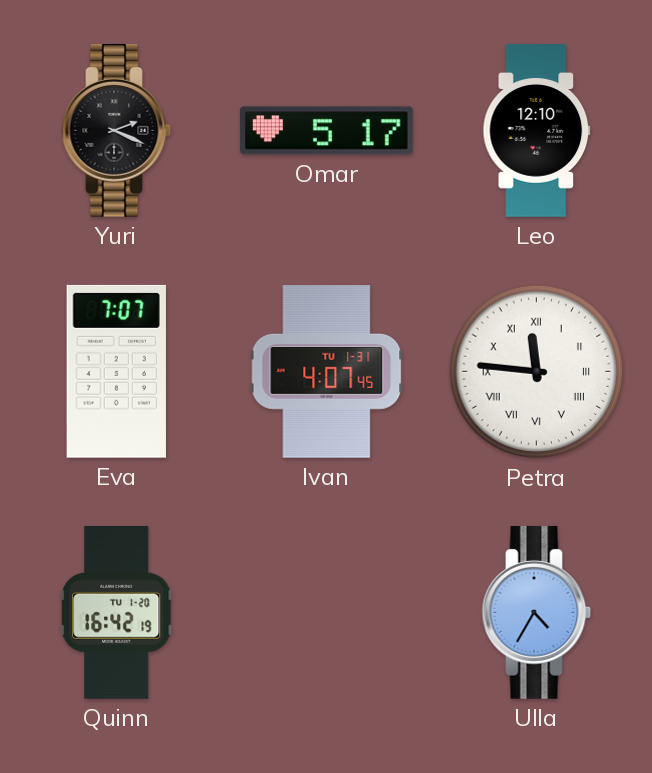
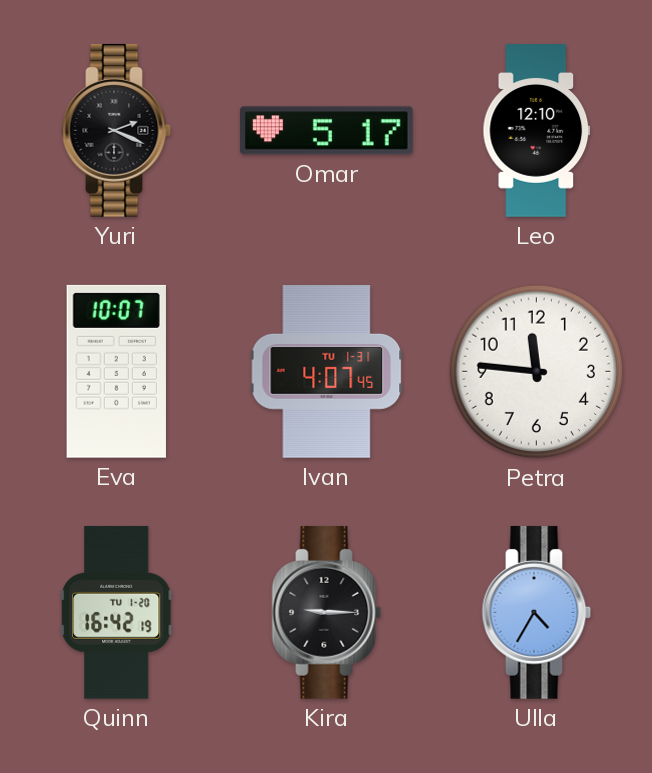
Eva: 7:07 -> 10:07 (116, 371)
Petra numerals: Roman -> Arabic (537, 372)
Kira: none -> 9:15 (327, 612)
